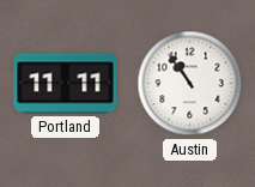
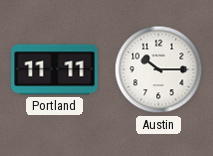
Austin: 10:54 -> 10:15 (159, 70)
